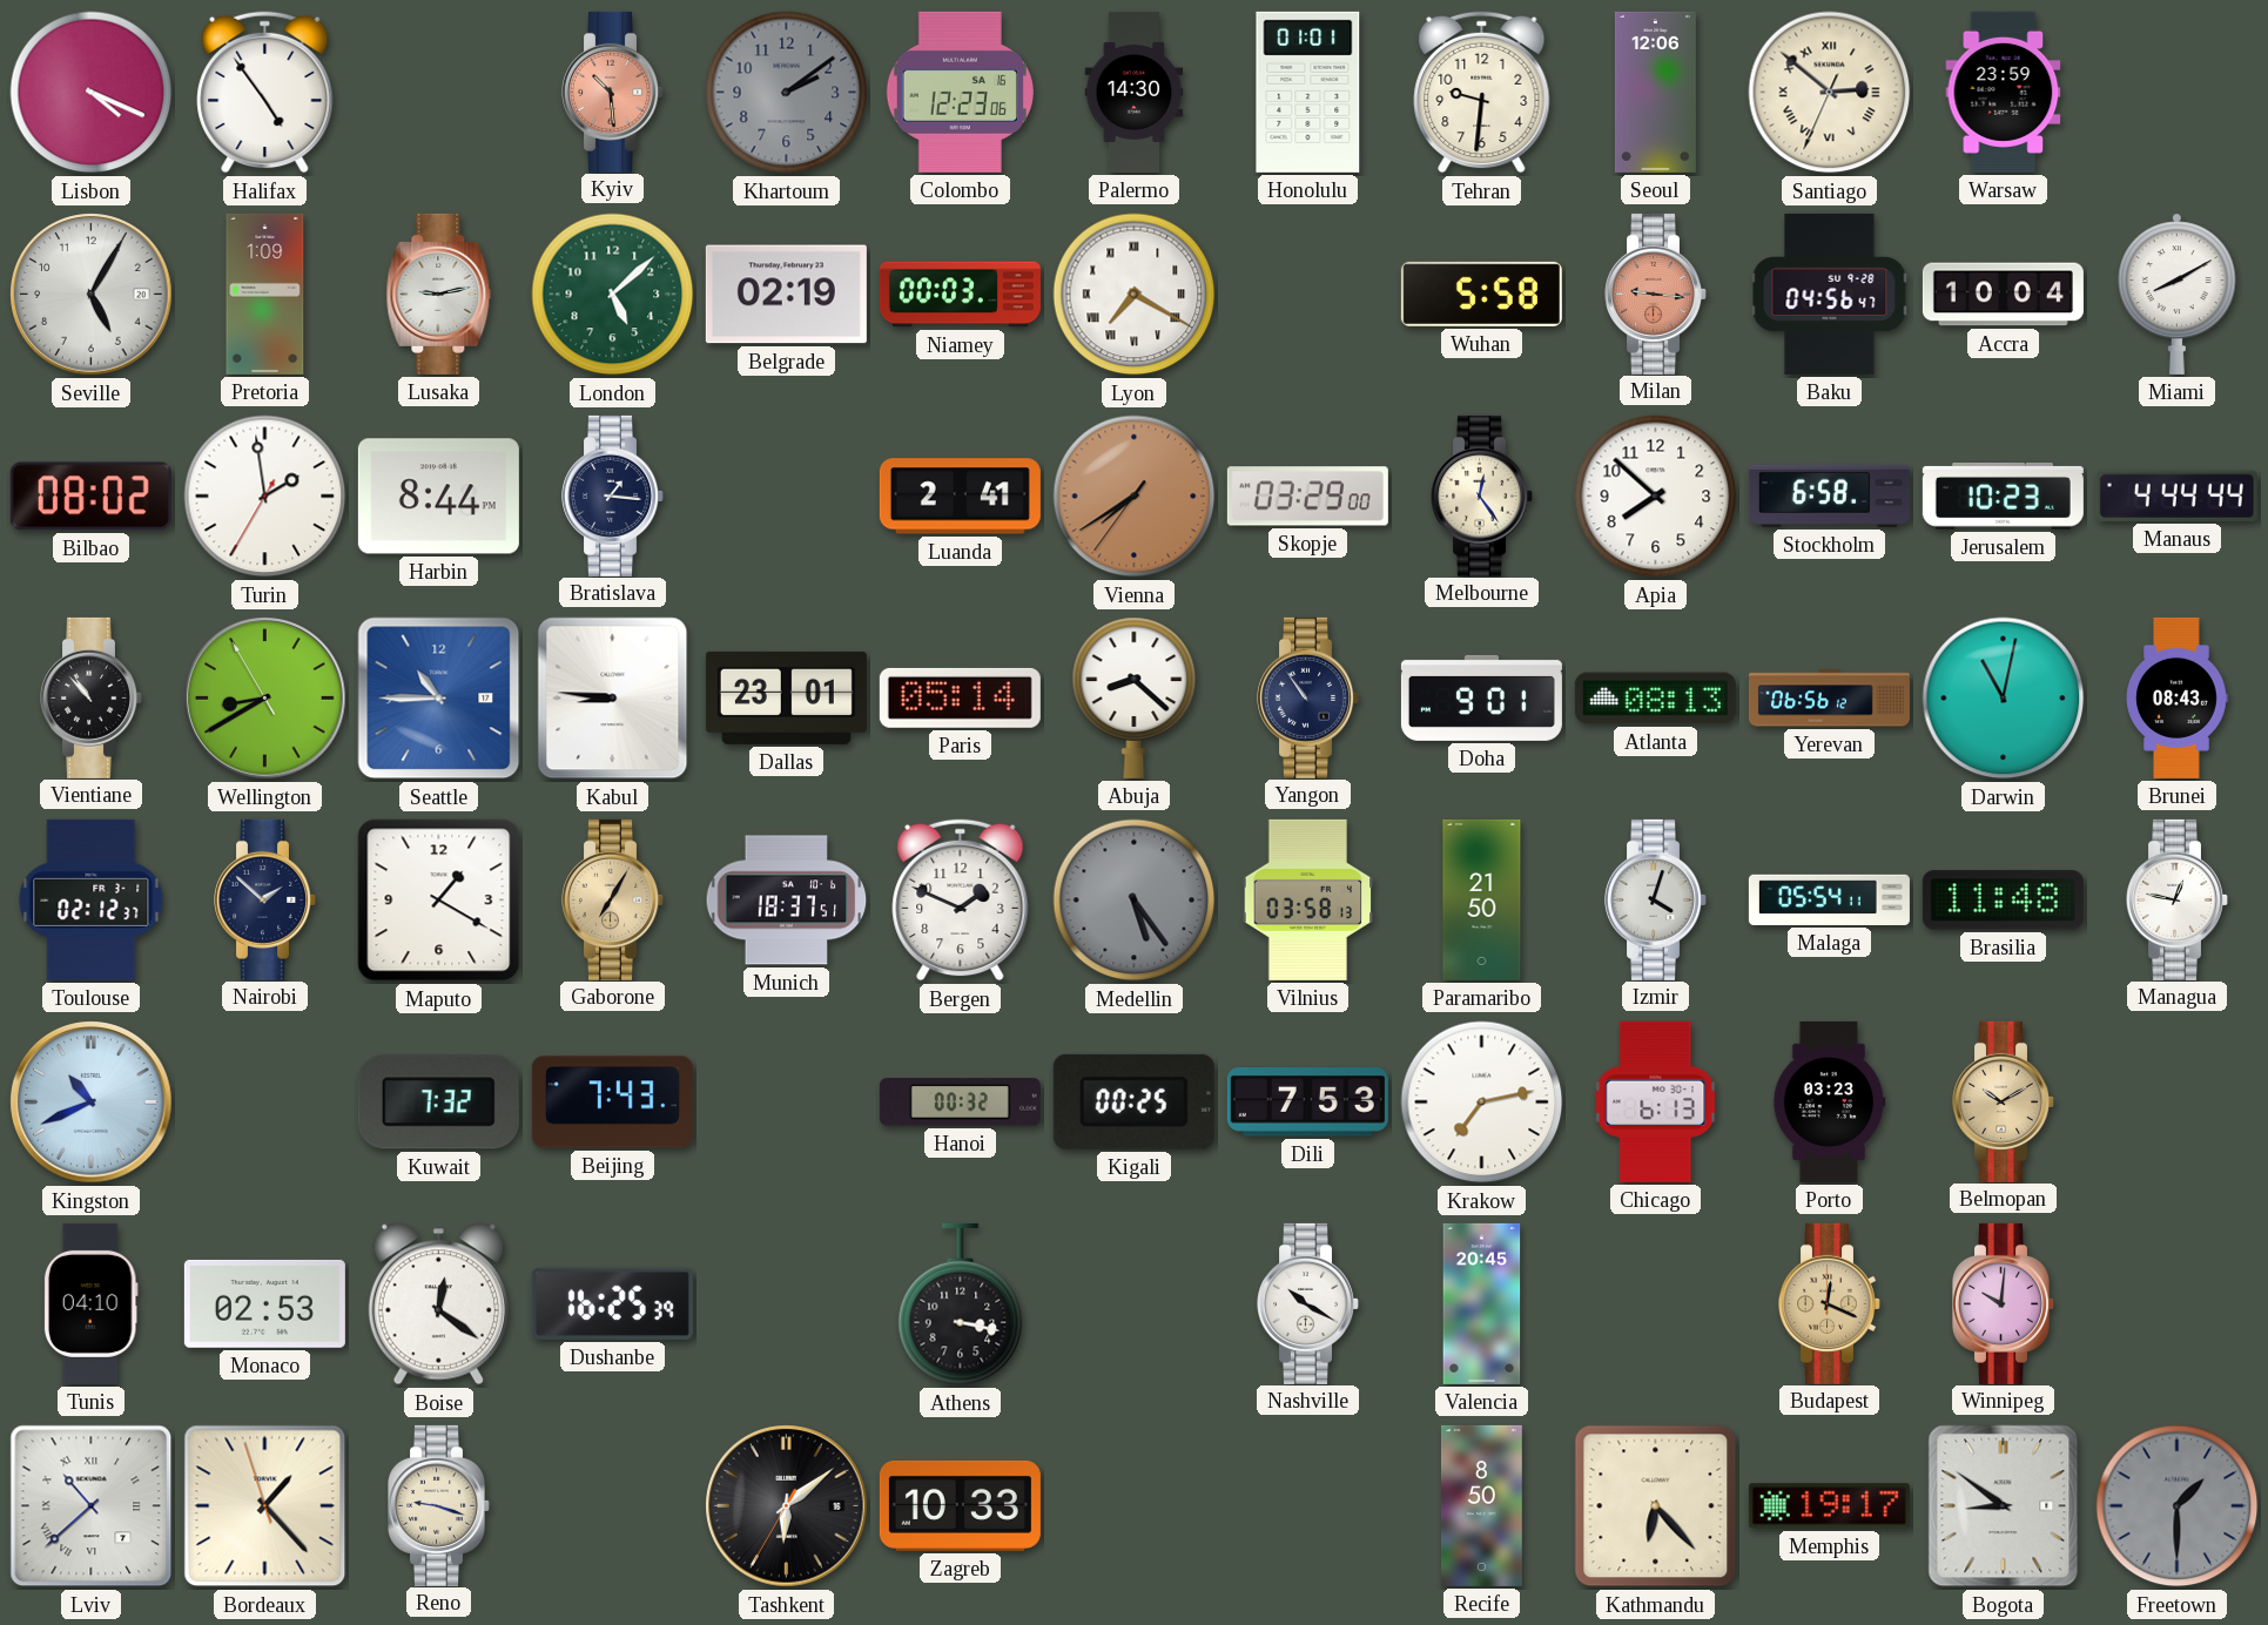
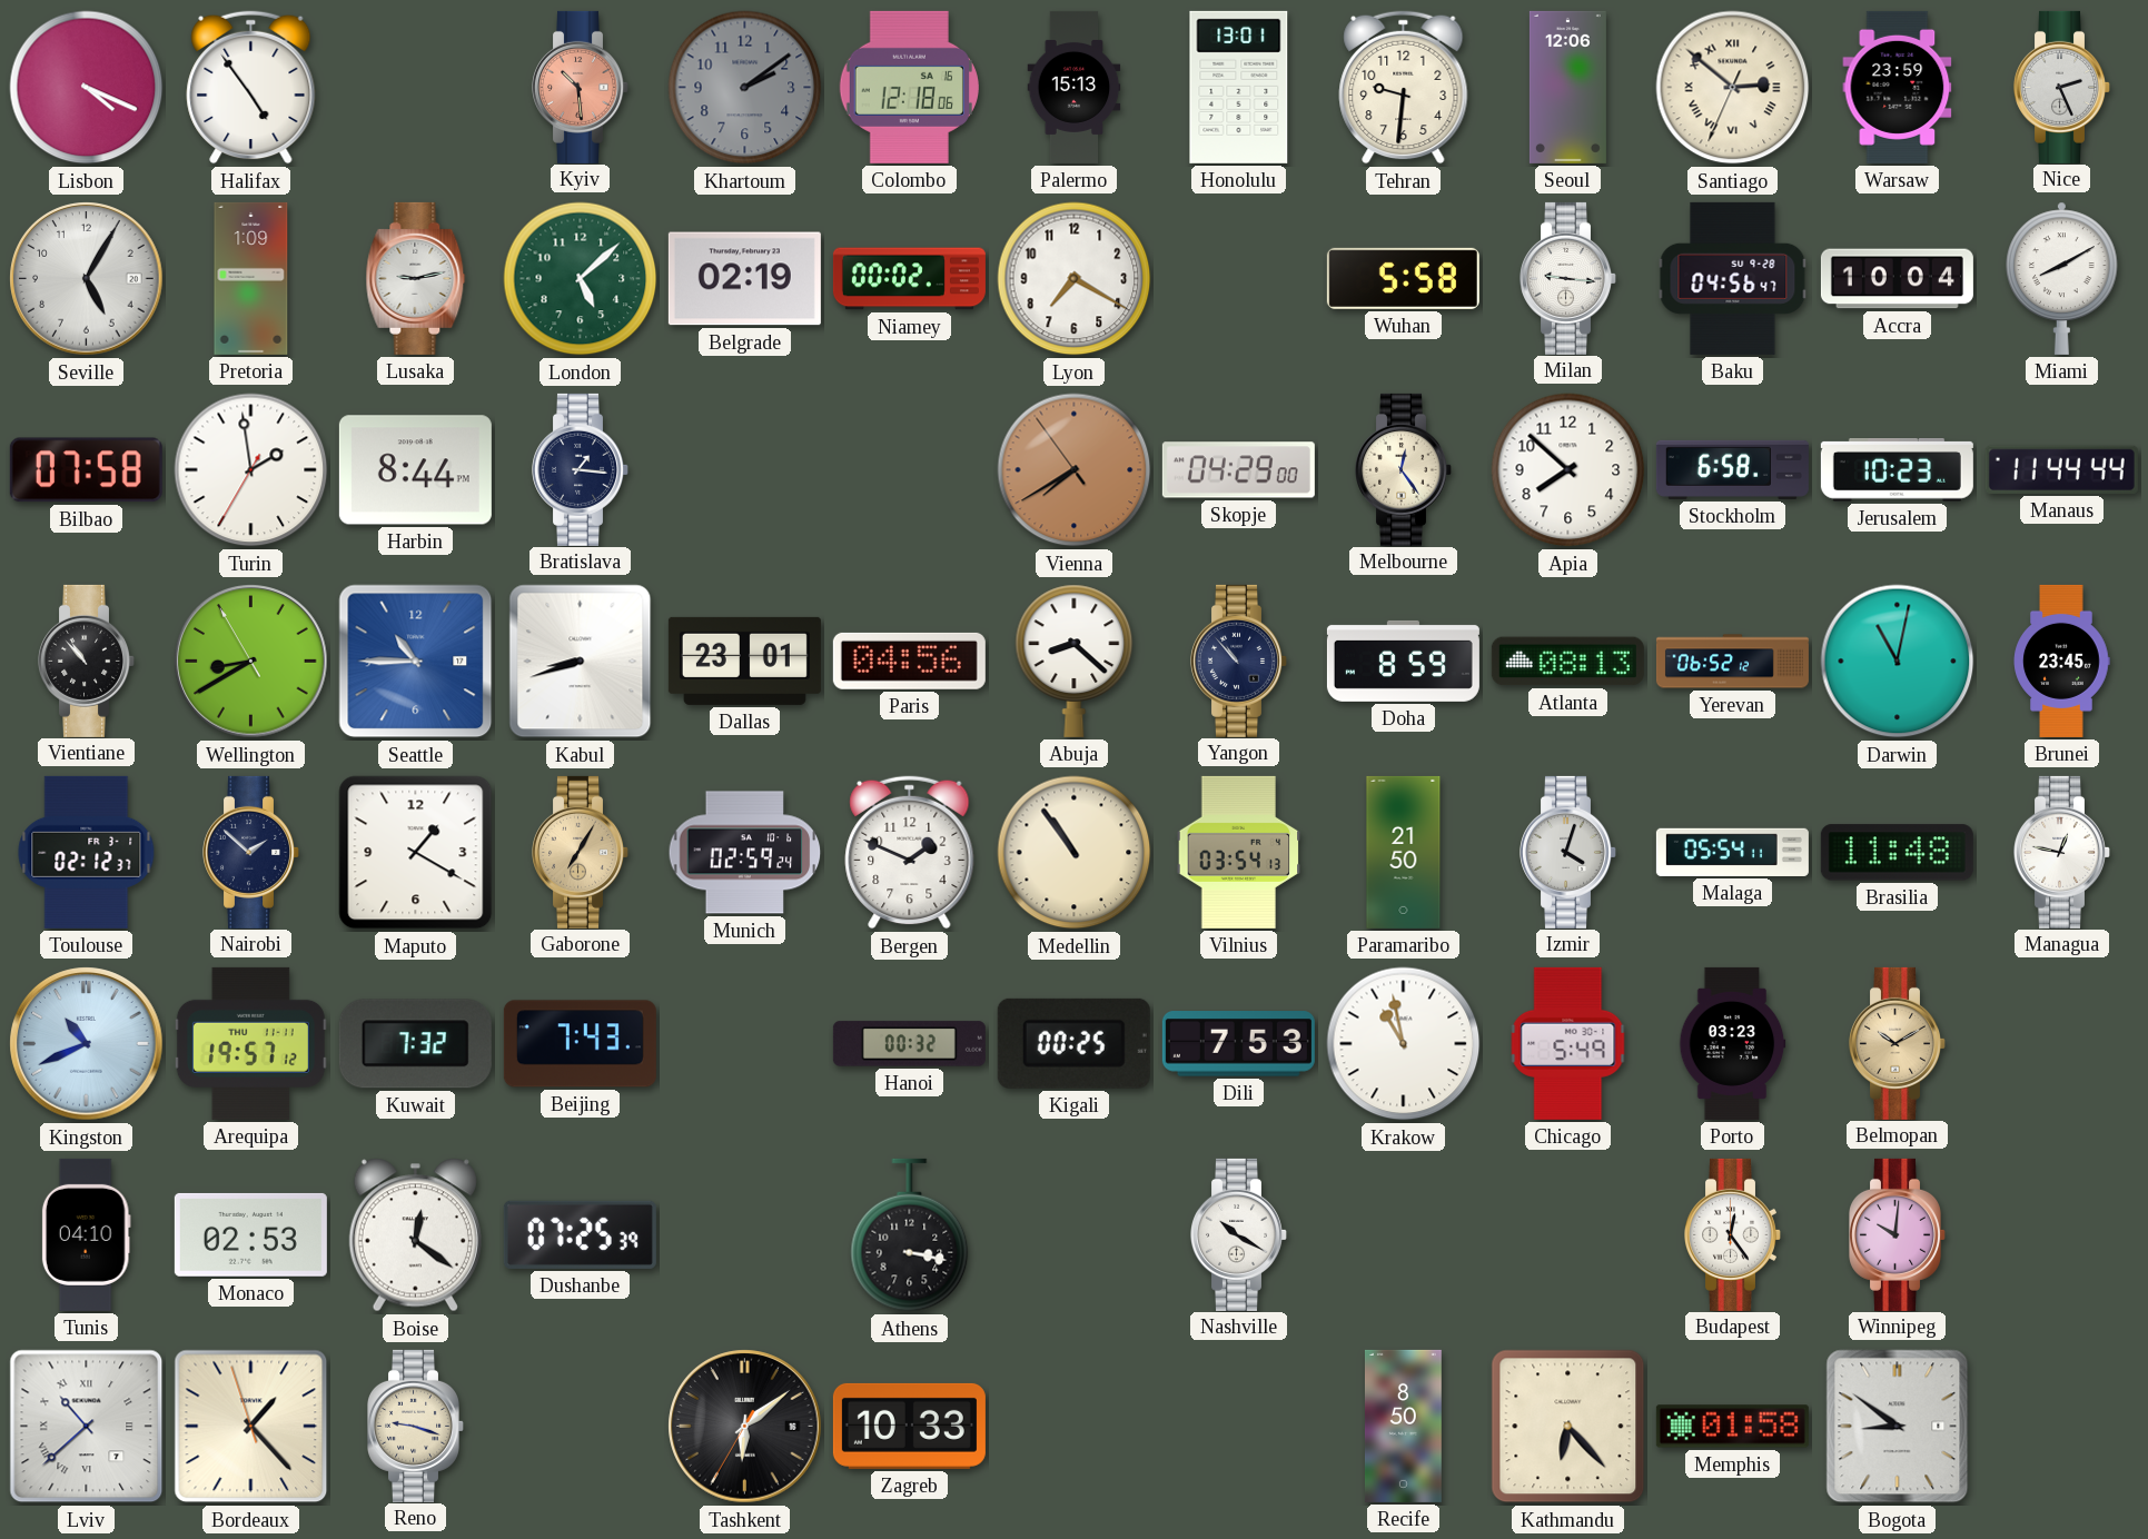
Colombo: 12:23 -> 12:18 (909, 87)
Palermo: 14:30 -> 15:13 (1075, 87)
Honolulu: 01:01 -> 13:01 (1239, 87)
Nice: none -> 2:26 (2062, 87)
Niamey: 00:03 -> 00:02 (909, 279)
Lyon numerals: Roman -> Arabic (1075, 279)
Milan dial: salmon -> white (1568, 278)
Bilbao: 08:02 -> 07:58 (86, 470)
Luanda: 2:41 -> none (960, 497)
Vienna: 7:39:36 -> 7:39:54 (1075, 470)
Skopje: 03:29 -> 04:29 (1238, 470)
Manaus: 4:44 -> 11:44 (2061, 469)
Kabul: 8:46 -> 8:42 (581, 662)
Paris: 05:14 -> 04:56 (909, 661)
Yangon: 10:54 -> 10:53 (1239, 661)
Doha: 9:01 -> 8:59 (1403, 661)
Yerevan: 06:56 -> 06:52 (1732, 662)
Brunei: 08:43 -> 23:45 (2061, 661)
Munich: 18:37 -> 02:59 (745, 853)
Medellin: 5:24 -> 10:54 (1075, 853)
Medellin dial: grey -> cream (1075, 853)
Vilnius: 03:58 -> 03:54 (1239, 852)
Arequipa: none -> 19:57 (250, 1043)
Krakow: 7:13 -> 10:58 (1404, 1044)
Chicago: 6:13 -> 5:49 (1568, 1043)
Dushanbe: 16:25 -> 07:25 (580, 1234)
Valencia: 20:45 -> none (1482, 1303)
Budapest: 12:19 -> 12:24 (1733, 1234)
Budapest dial: champagne -> white (1733, 1234)
Memphis: 19:17 -> 01:58 (1732, 1427)
Freetown: 1:30 -> none (2178, 1506)
